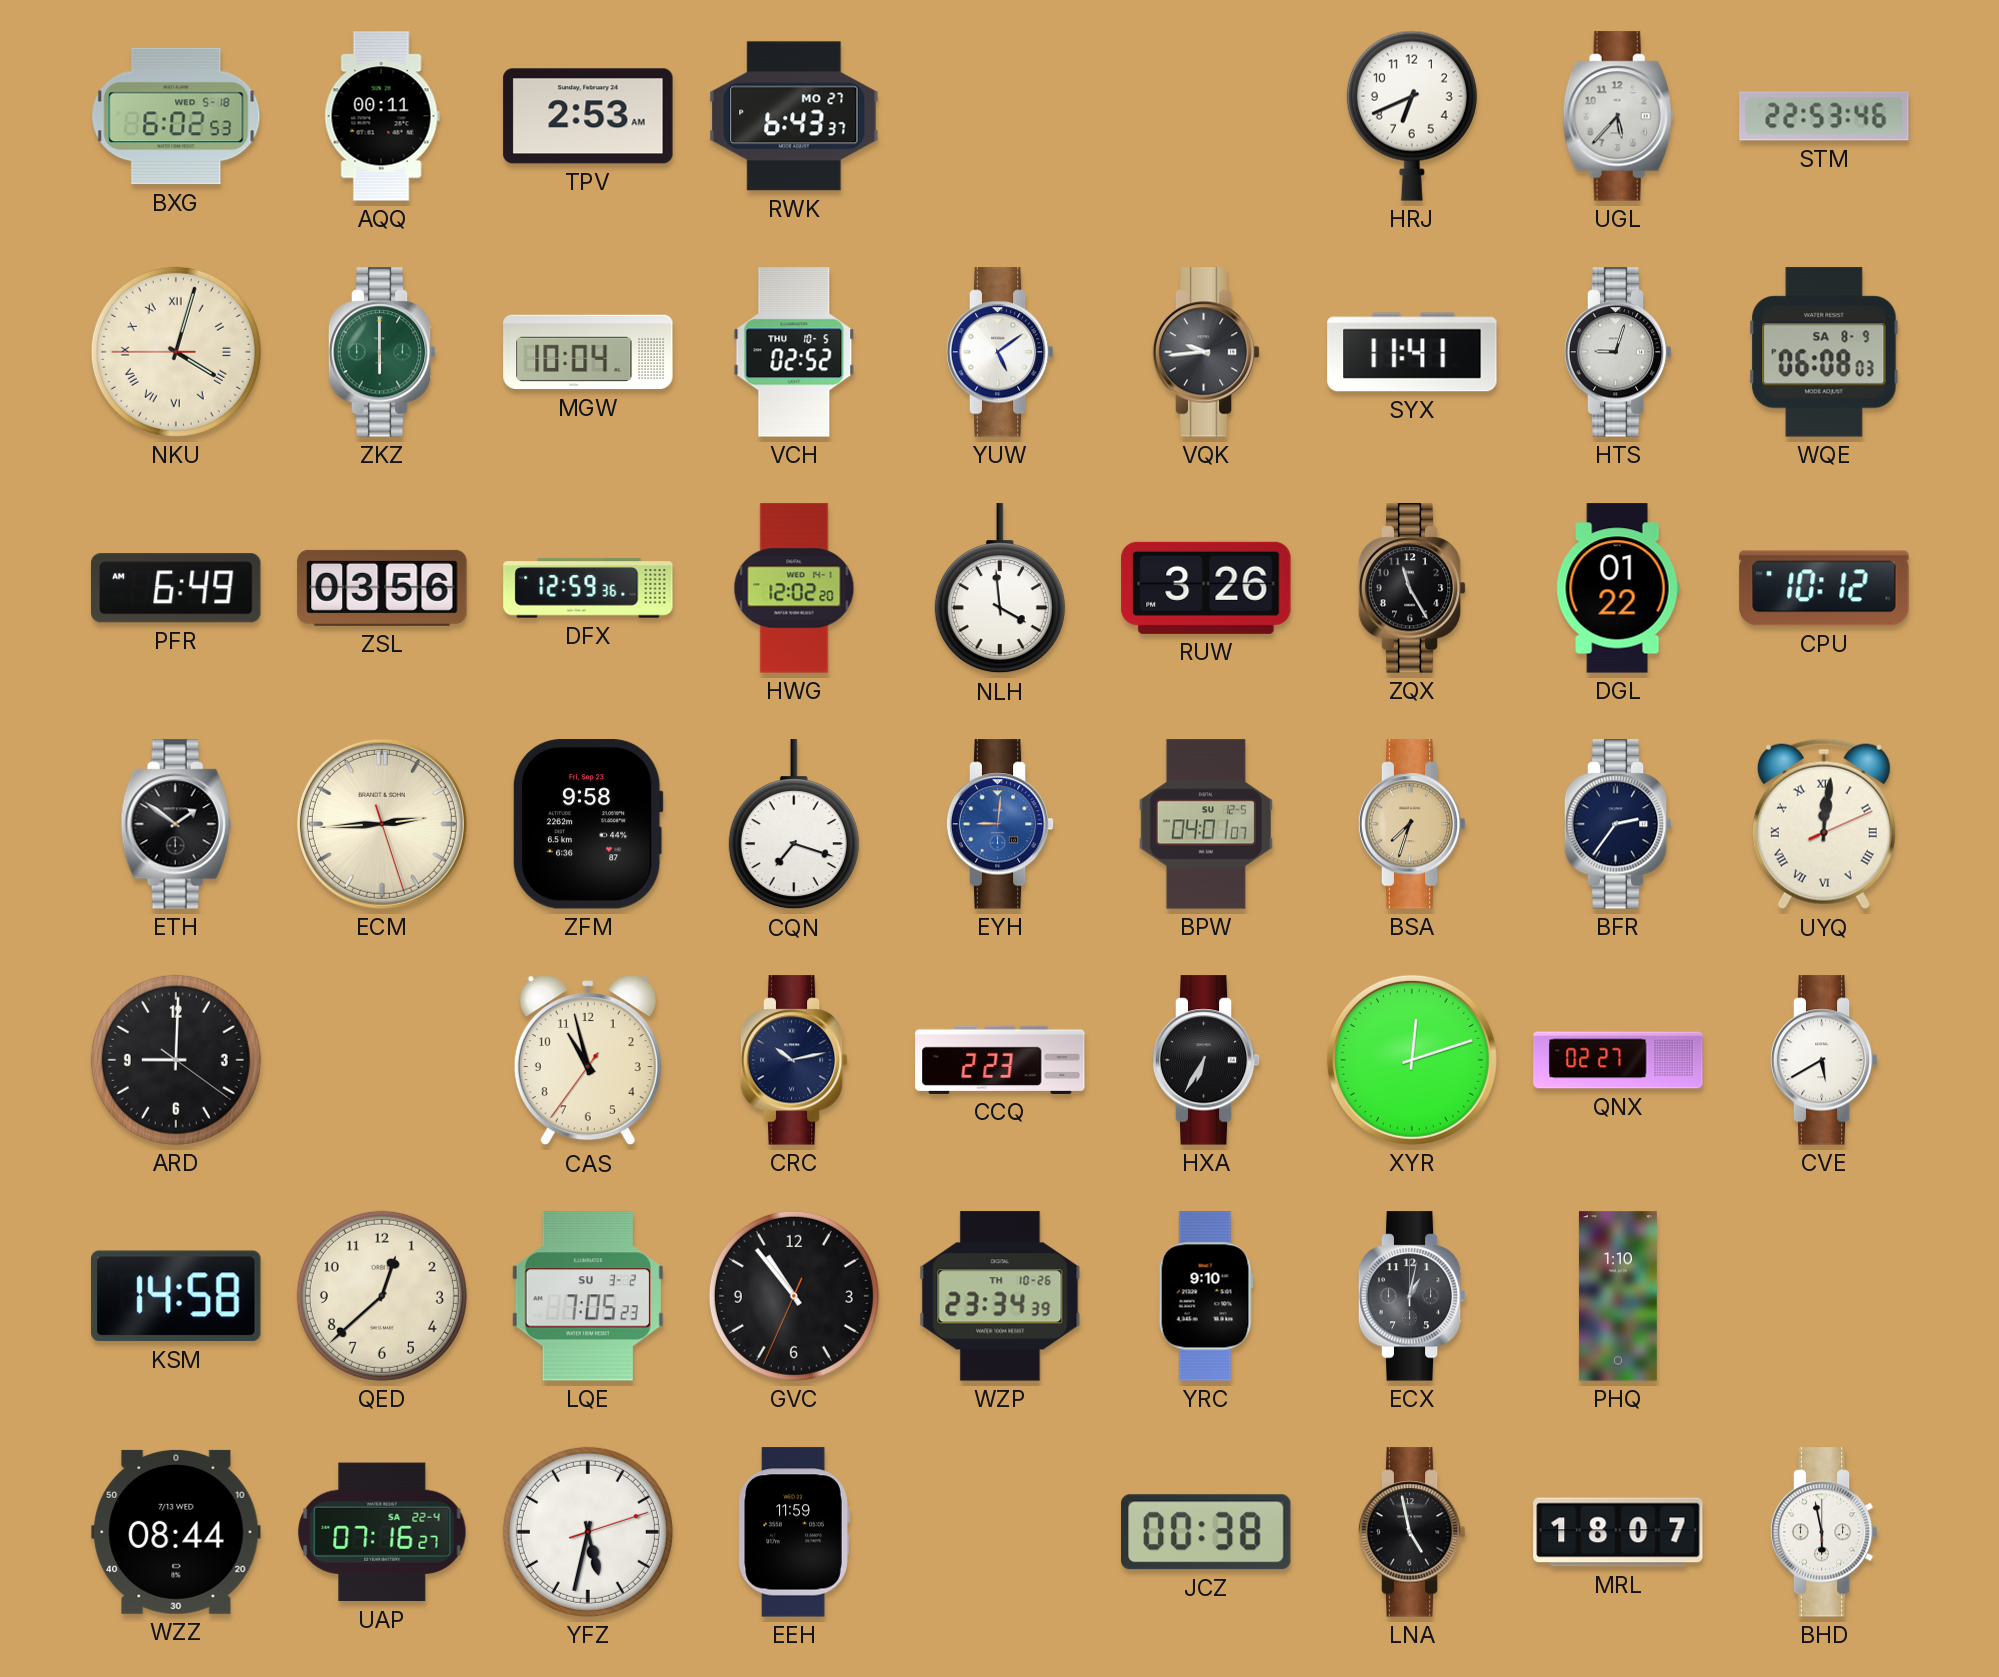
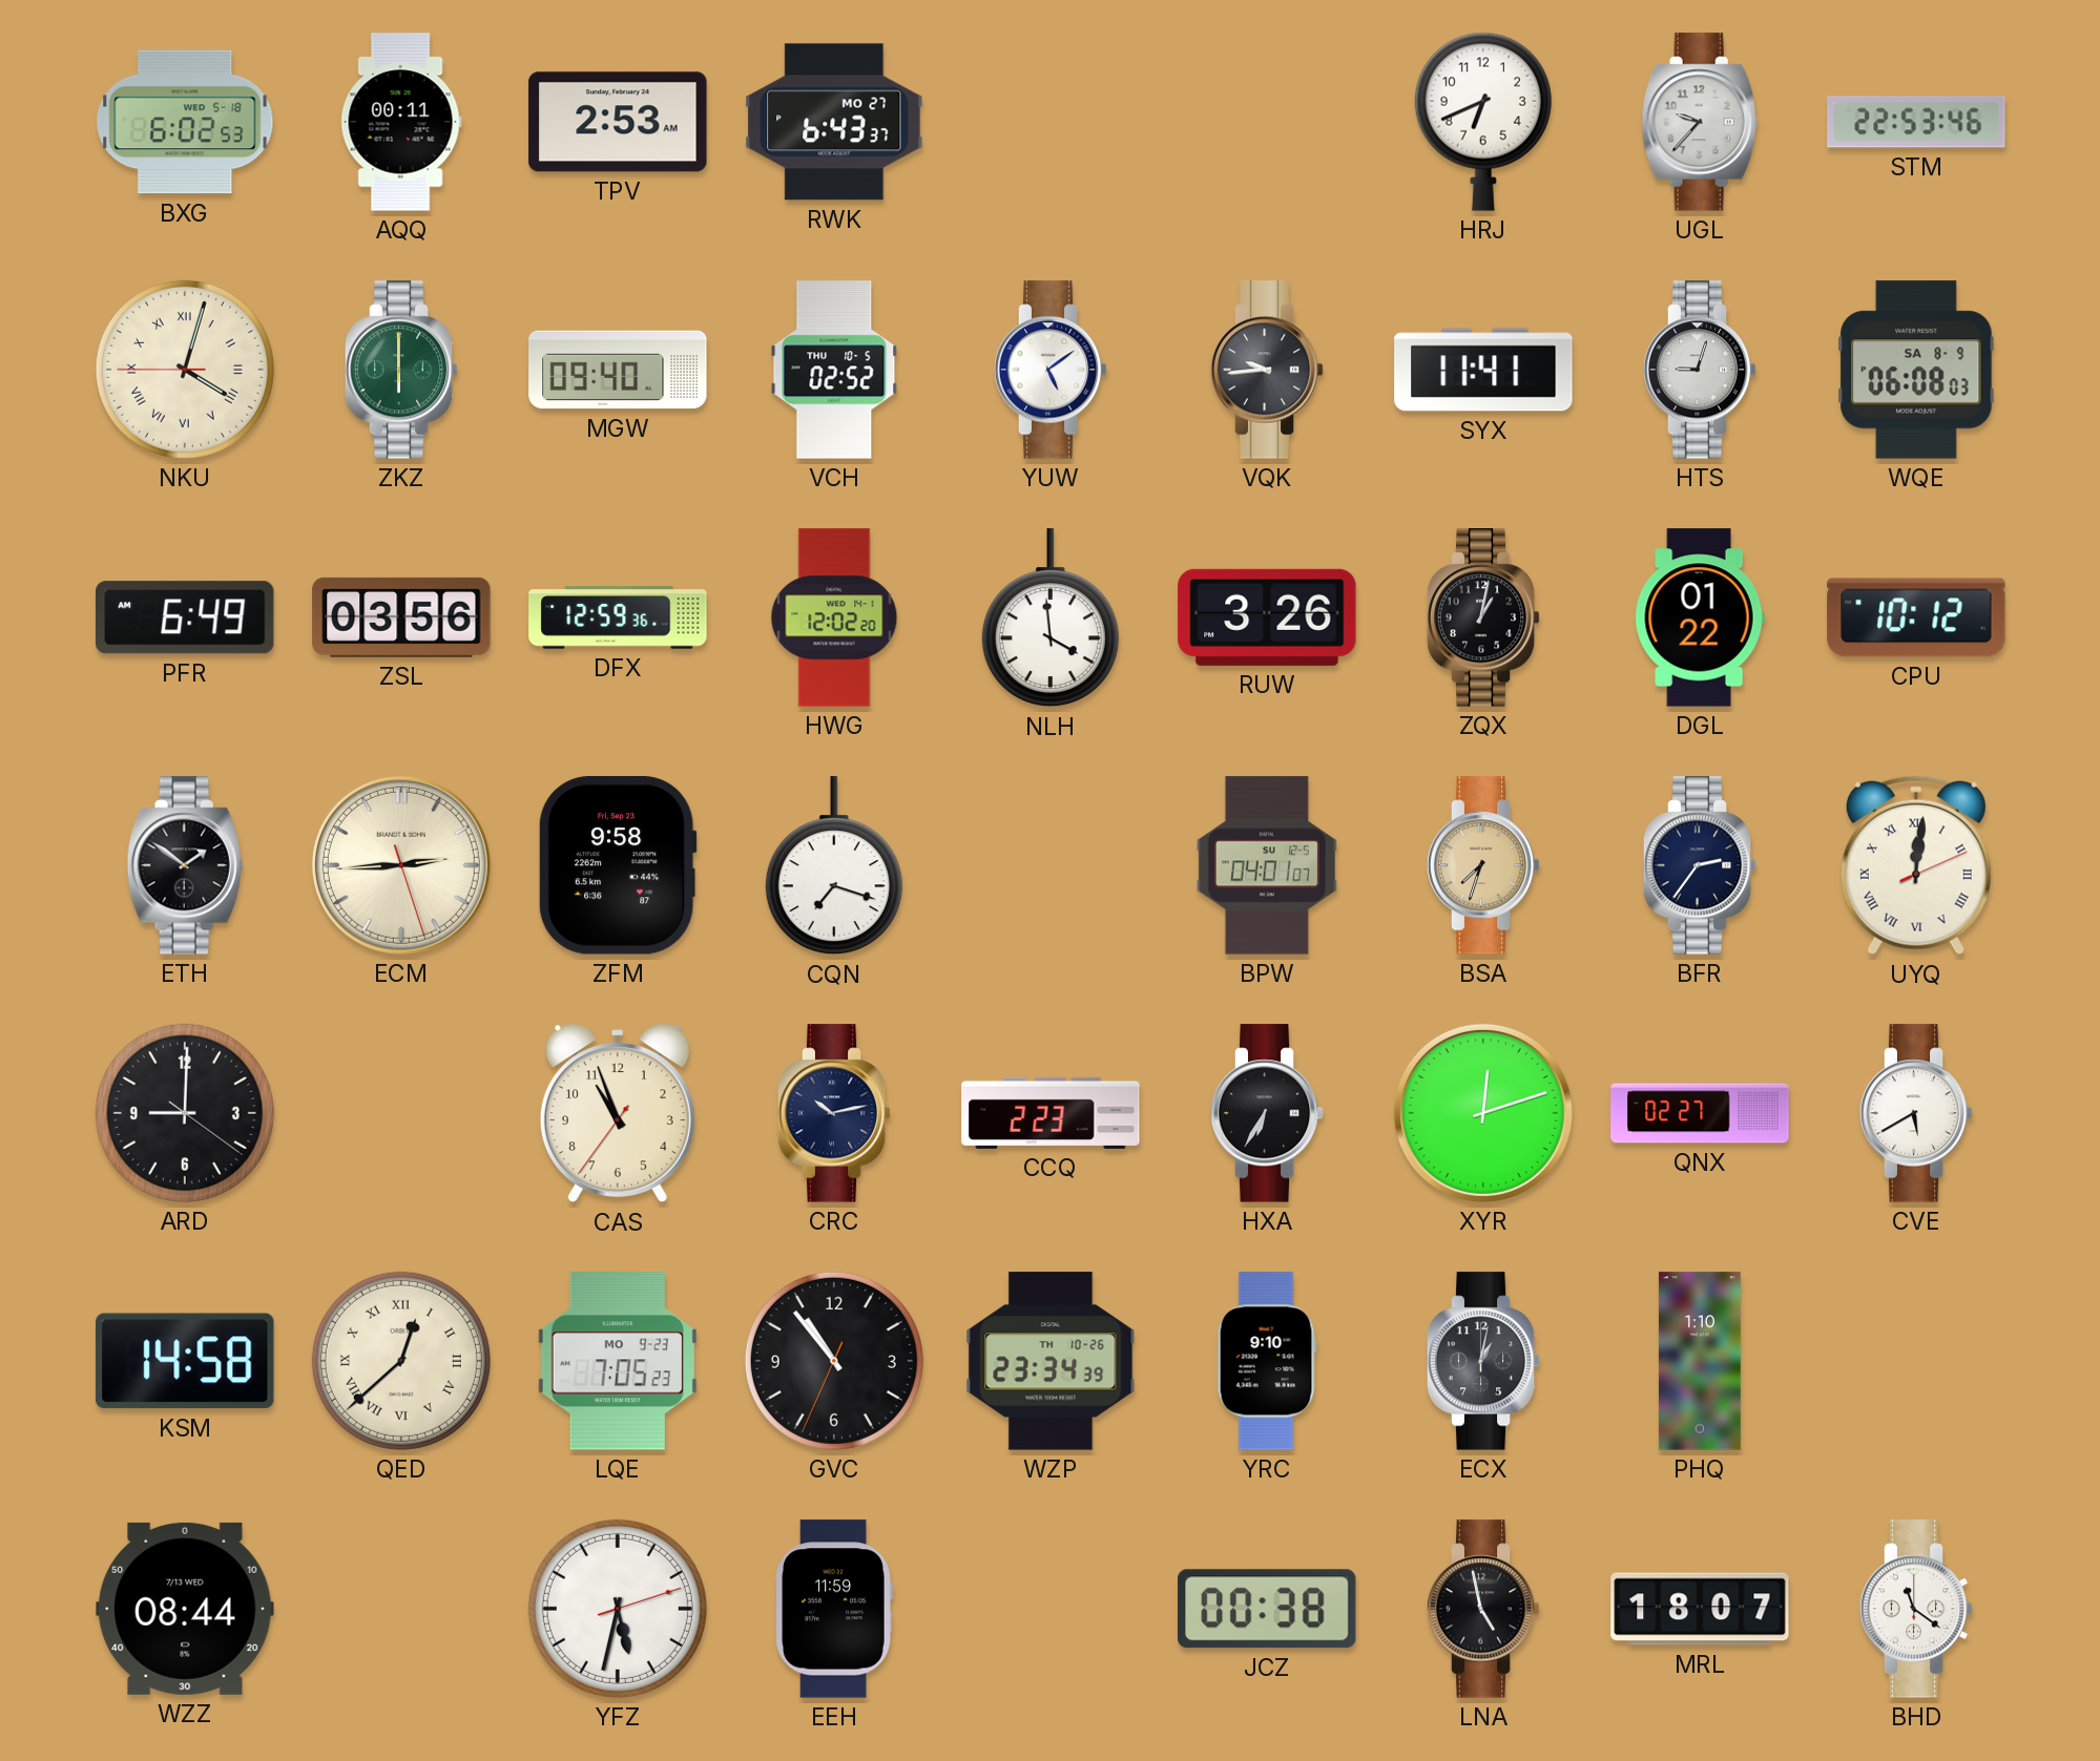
UGL: 5:37 -> 9:37 (1700, 122)
MGW: 10:04 -> 09:40 (618, 370)
ZQX: 11:25 -> 1:02 (1483, 617)
EYH: 9:01 -> none (1000, 824)
CAS: 10:57 -> 10:56 (618, 1113)
QED numerals: Arabic -> Roman (401, 1361)
LQE date: SU 3-2 -> MO 9-23 (618, 1361)
UAP: 07:16 -> none (382, 1532)
BHD: 5:58 -> 11:21 (1916, 1609)
